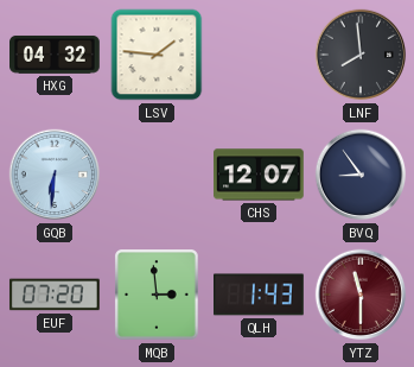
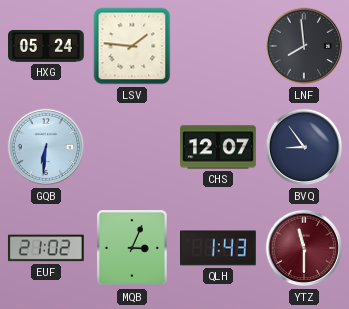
HXG: 04:32 -> 05:24 (47, 46)
EUF: 07:20 -> 21:02 (46, 248)
MQB: 2:59 -> 3:04 (133, 249)
